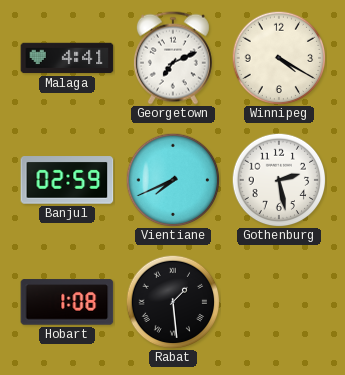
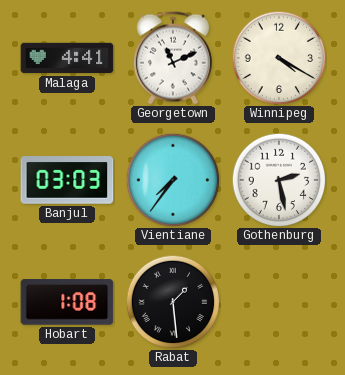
Georgetown: 7:11 -> 11:11 (173, 58)
Banjul: 02:59 -> 03:03 (67, 180)
Vientiane: 7:41 -> 7:36 (173, 180)
